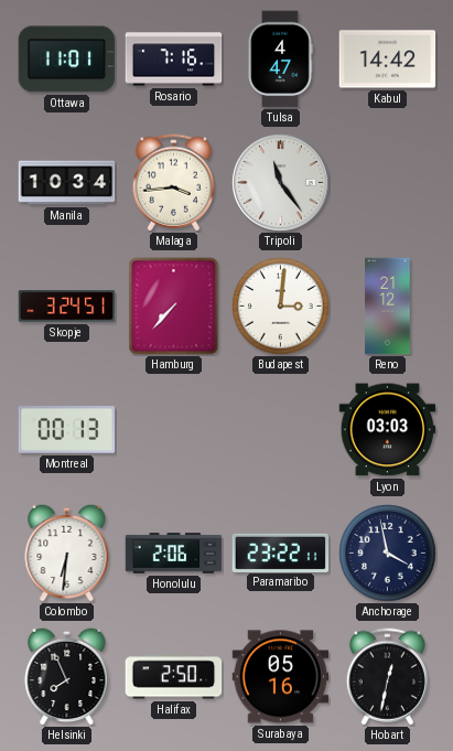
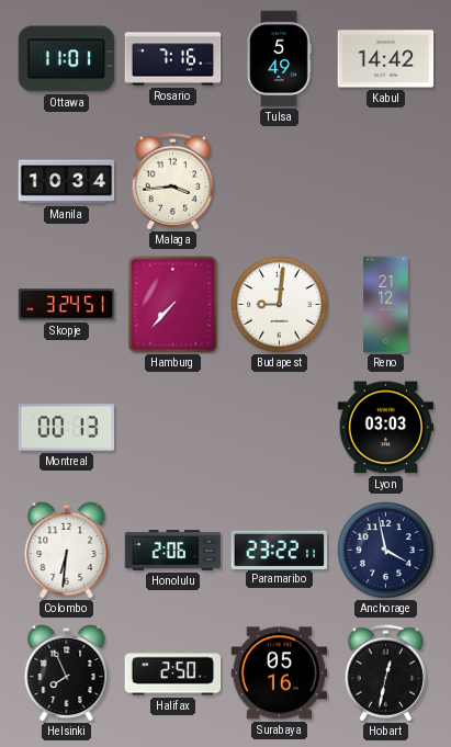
Tulsa: 4:47 -> 5:49 (279, 59)
Tripoli: 11:24 -> none (281, 183)
Budapest: 3:01 -> 9:01 (280, 305)
